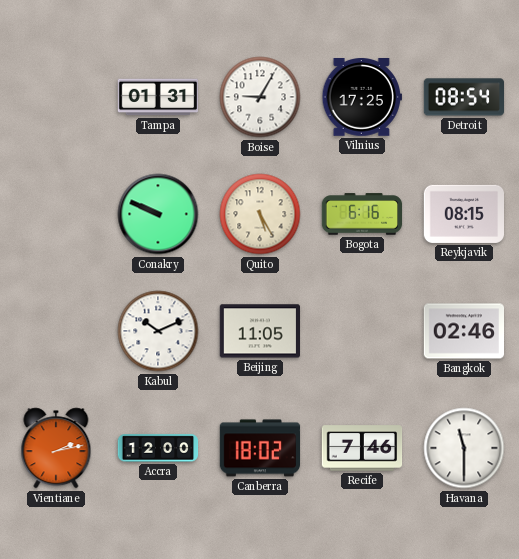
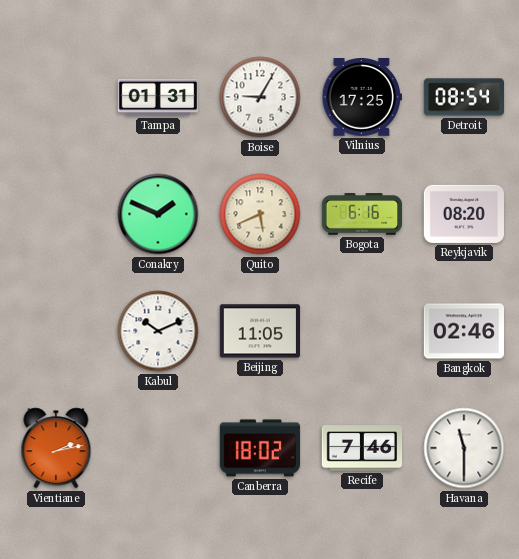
Conakry: 9:49 -> 1:49 (158, 214)
Quito: 5:25 -> 5:41 (260, 214)
Reykjavik: 08:15 -> 08:20 (463, 214)
Accra: 12:00 -> none (158, 448)
